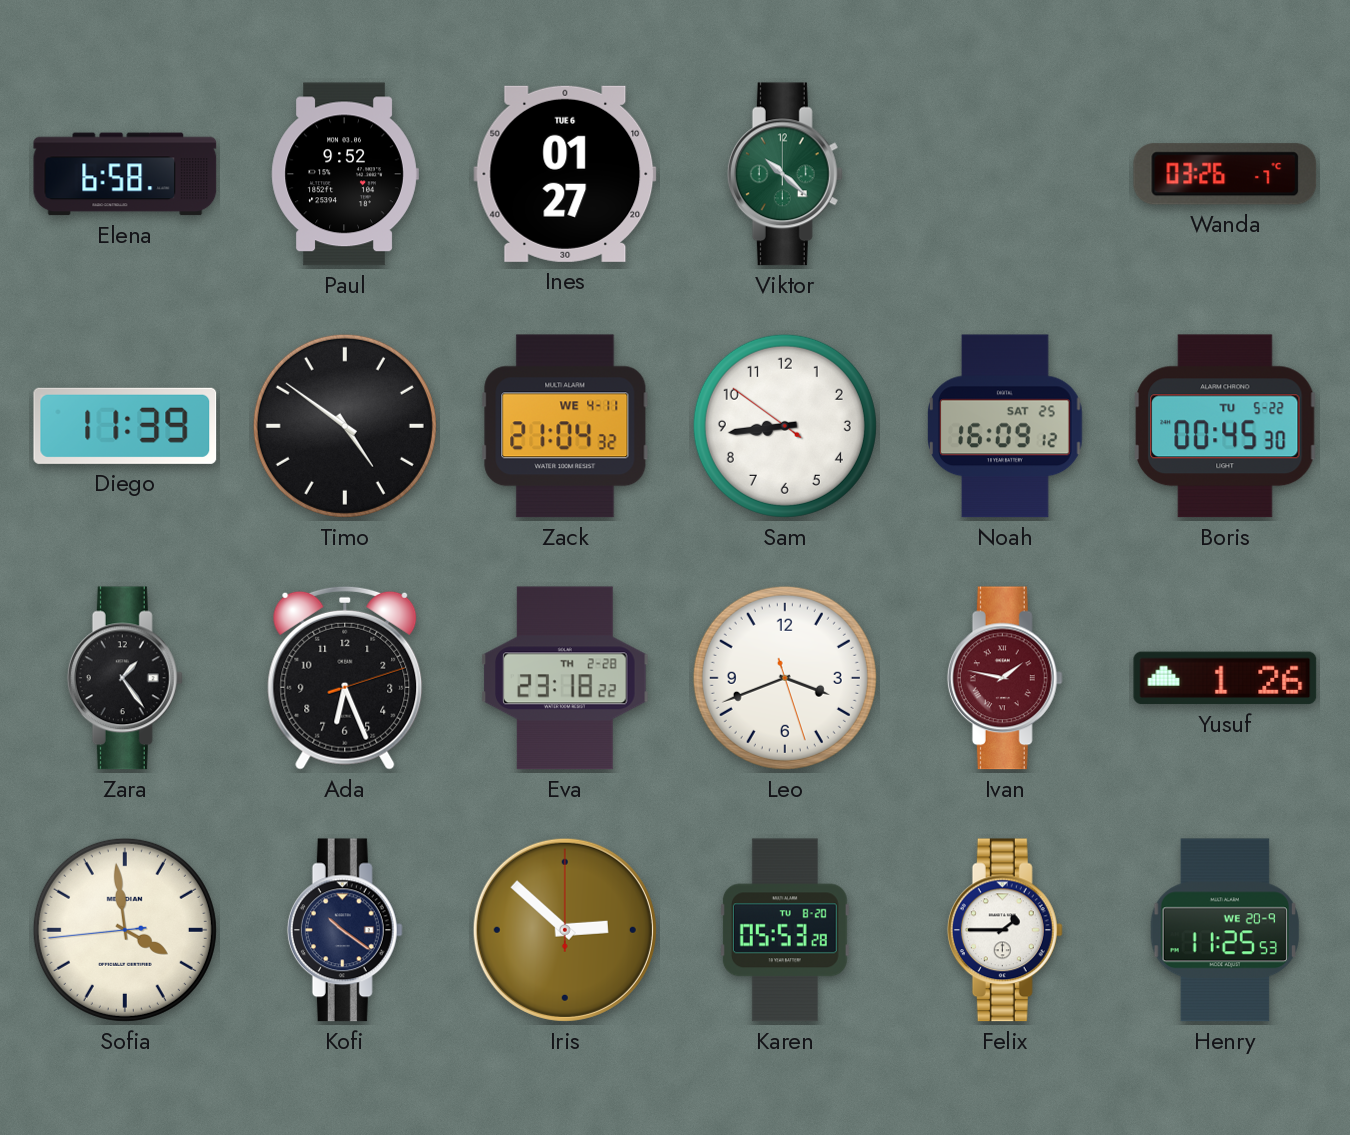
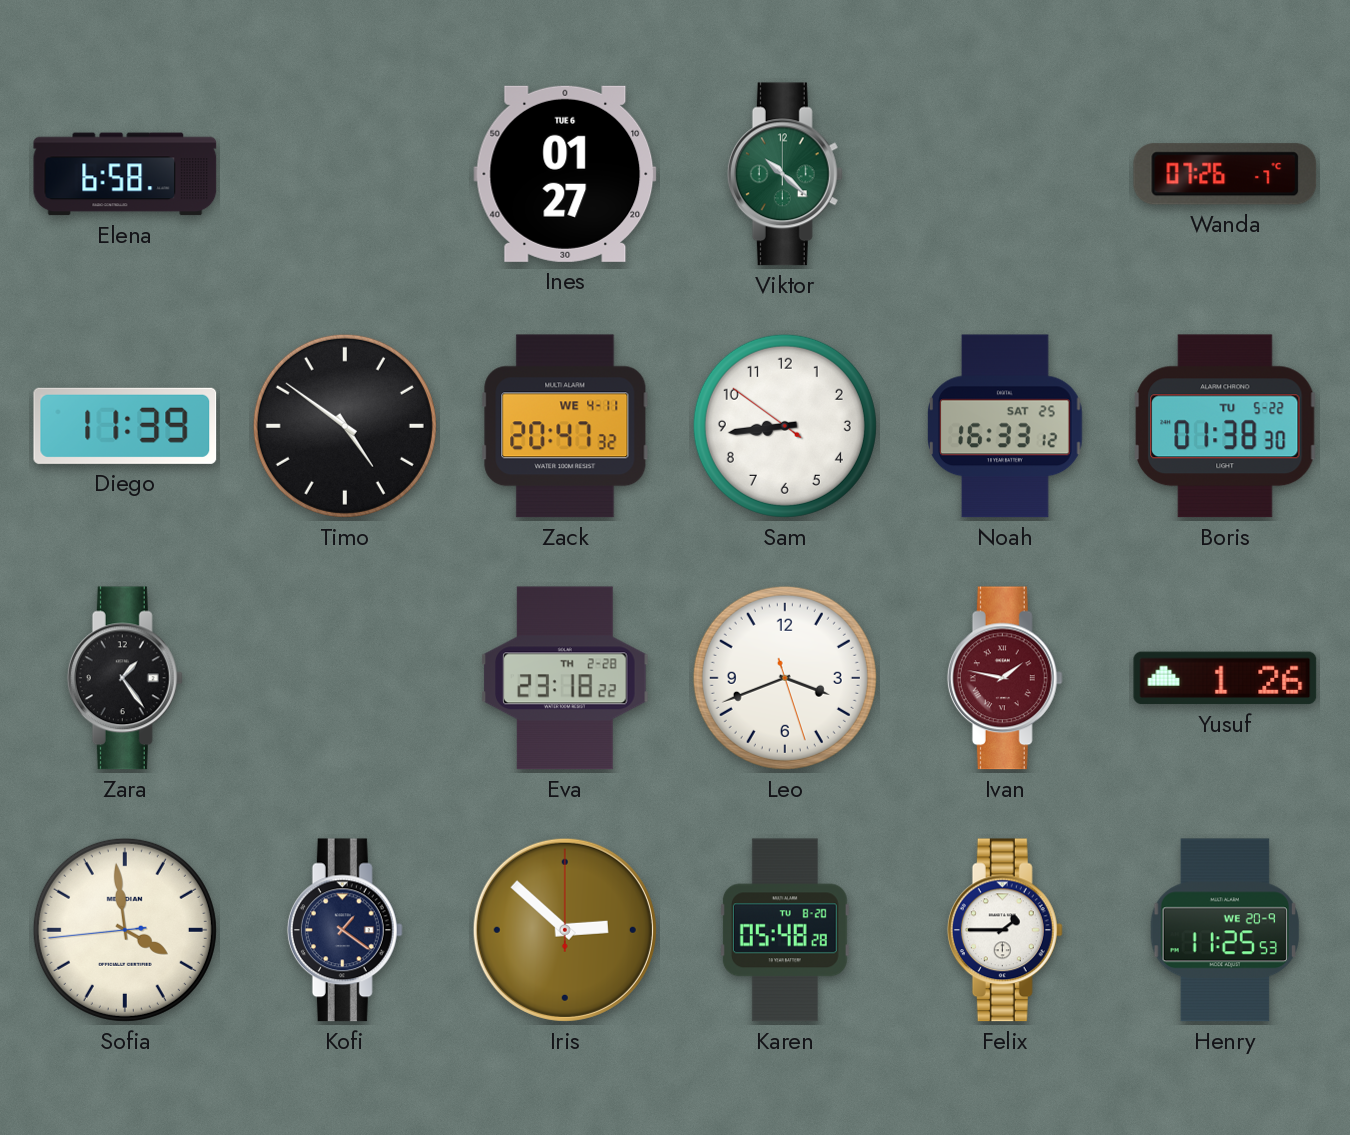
Paul: 9:52 -> none (345, 174)
Wanda: 03:26 -> 07:26 (1225, 174)
Zack: 21:04 -> 20:47 (565, 426)
Noah: 16:09 -> 16:33 (1005, 426)
Boris: 00:45 -> 01:38 (1225, 426)
Ada: 6:26 -> none (345, 678)
Kofi: 10:21 -> 1:21 (345, 930)
Karen: 05:53 -> 05:48 (785, 930)
